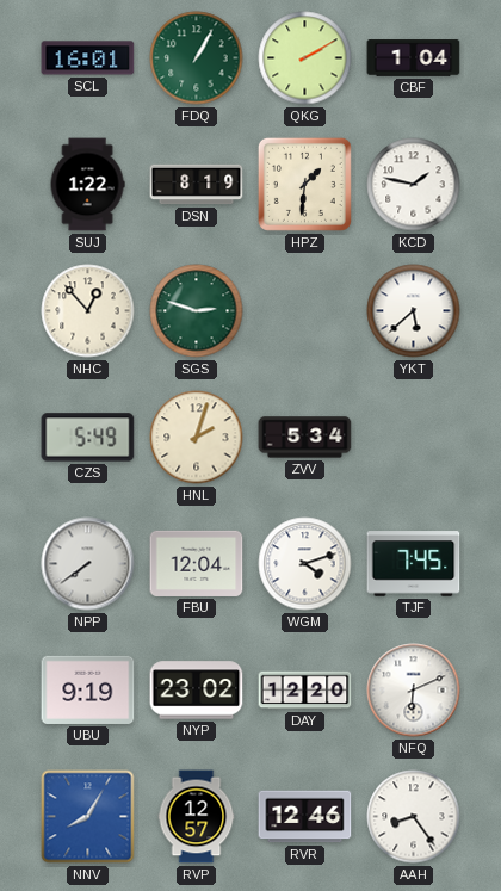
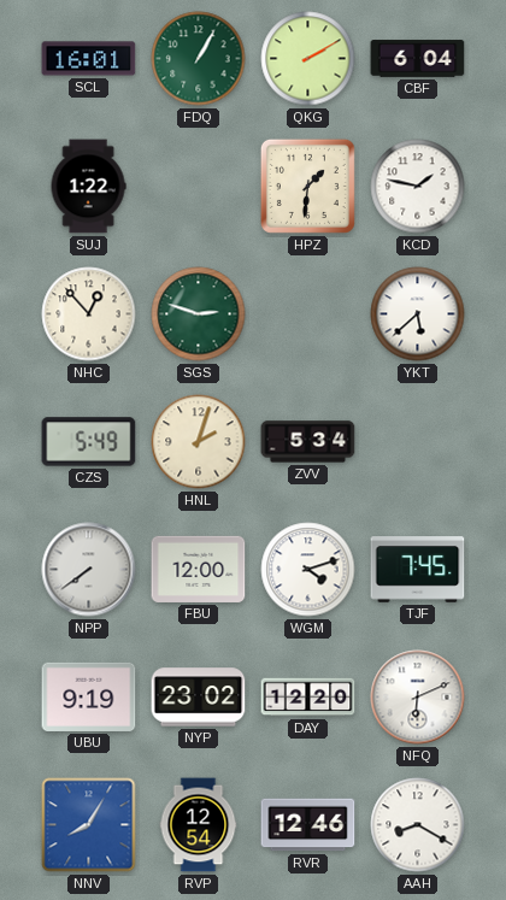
CBF: 1:04 -> 6:04 (418, 59)
DSN: 8:19 -> none (197, 185)
FBU: 12:04 -> 12:00 (199, 569)
RVP: 12:57 -> 12:54 (199, 825)
AAH: 8:24 -> 8:20 (418, 825)
